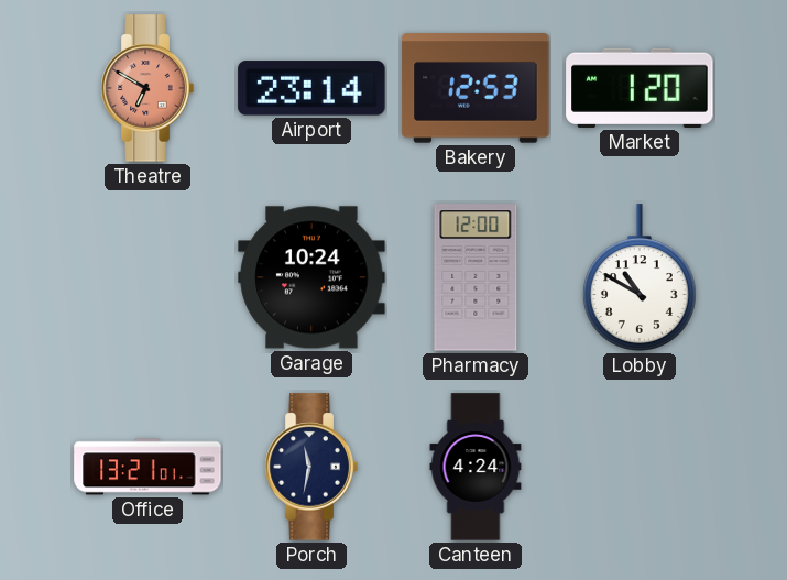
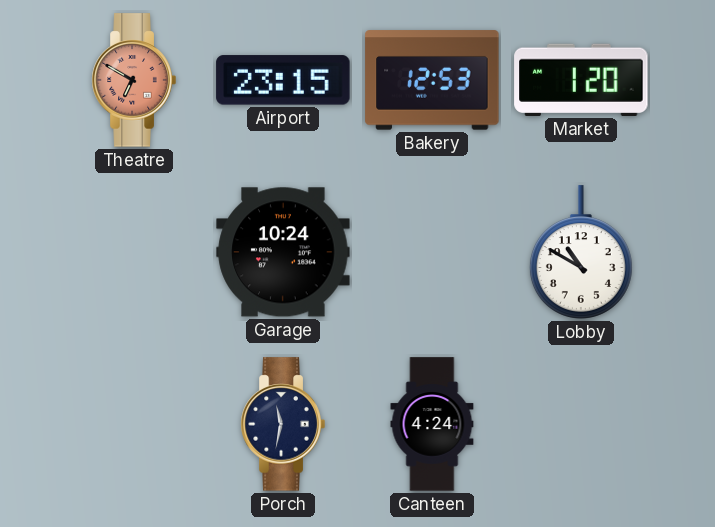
Airport: 23:14 -> 23:15 (283, 80)
Pharmacy: 12:00 -> none (476, 277)
Office: 13:21 -> none (147, 467)
